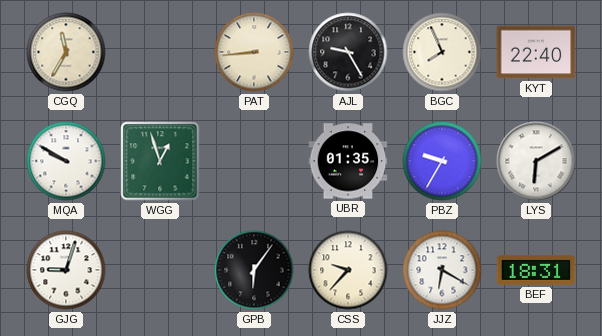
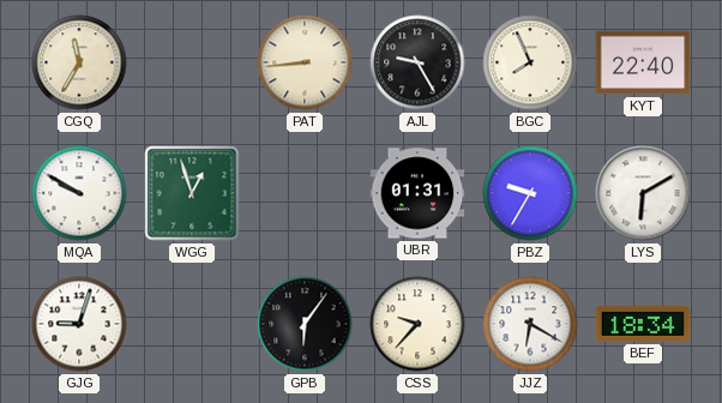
UBR: 01:35 -> 01:31 (417, 193)
BEF: 18:31 -> 18:34 (643, 324)
